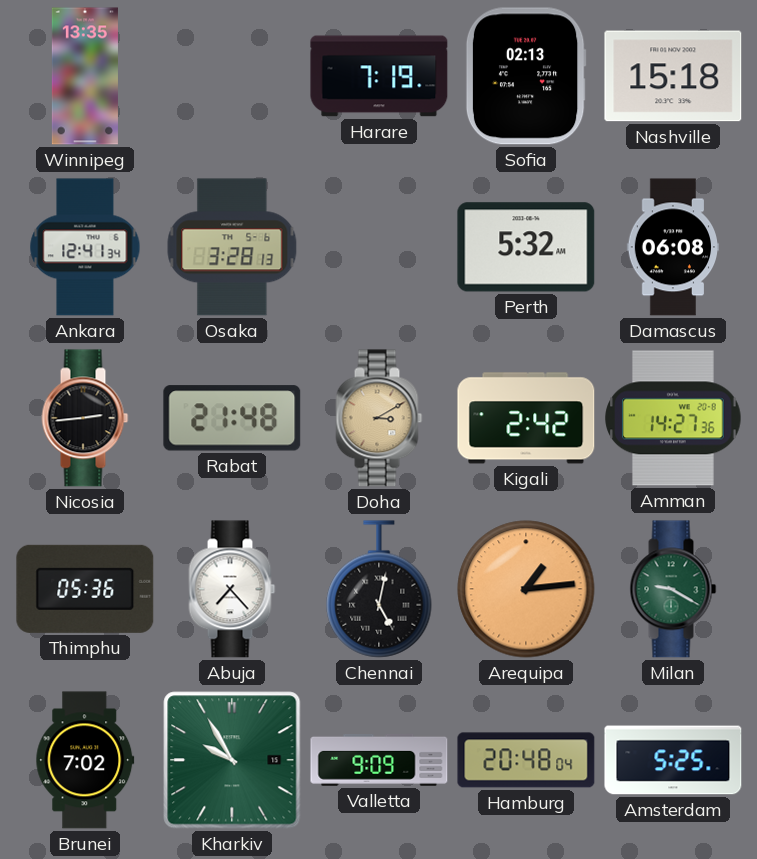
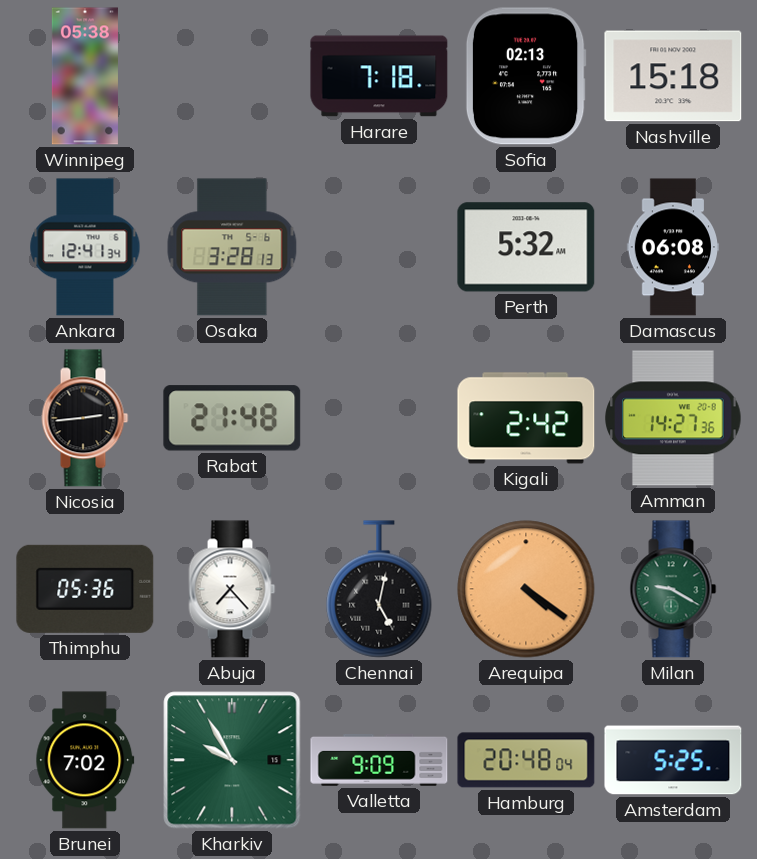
Winnipeg: 13:35 -> 05:38 (85, 76)
Harare: 7:19 -> 7:18 (379, 76)
Doha: 3:10 -> none (379, 418)
Arequipa: 1:14 -> 4:21 (526, 589)
